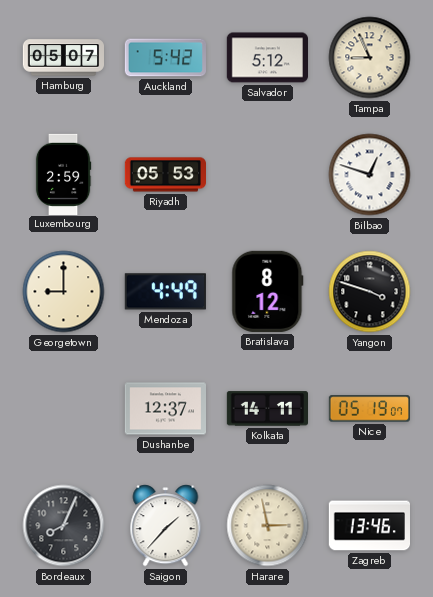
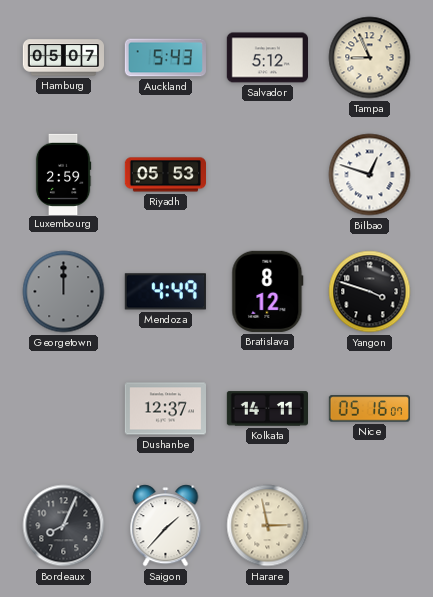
Auckland: 5:42 -> 5:43 (165, 58)
Georgetown: 9:00 -> 12:00 (64, 292)
Georgetown dial: cream -> grey (64, 292)
Nice: 05:19 -> 05:16 (369, 409)
Zagreb: 13:46 -> none (369, 526)
